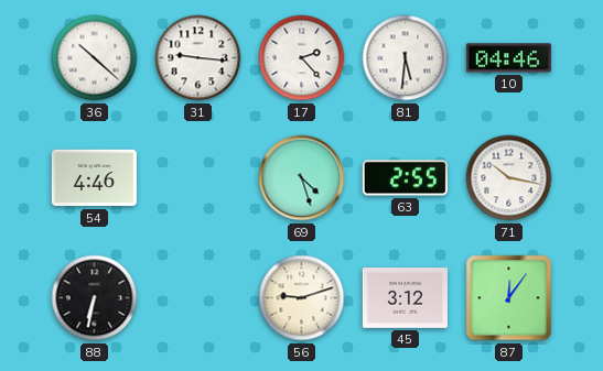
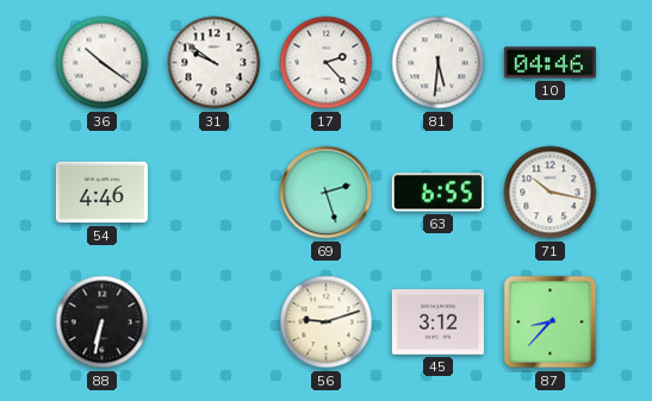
36: 10:22 -> 10:21 (103, 63)
31: 9:16 -> 9:51 (215, 63)
69: 4:27 -> 2:27 (327, 193)
63: 2:55 -> 6:55 (437, 193)
87: 12:06 -> 8:37 (551, 322)
